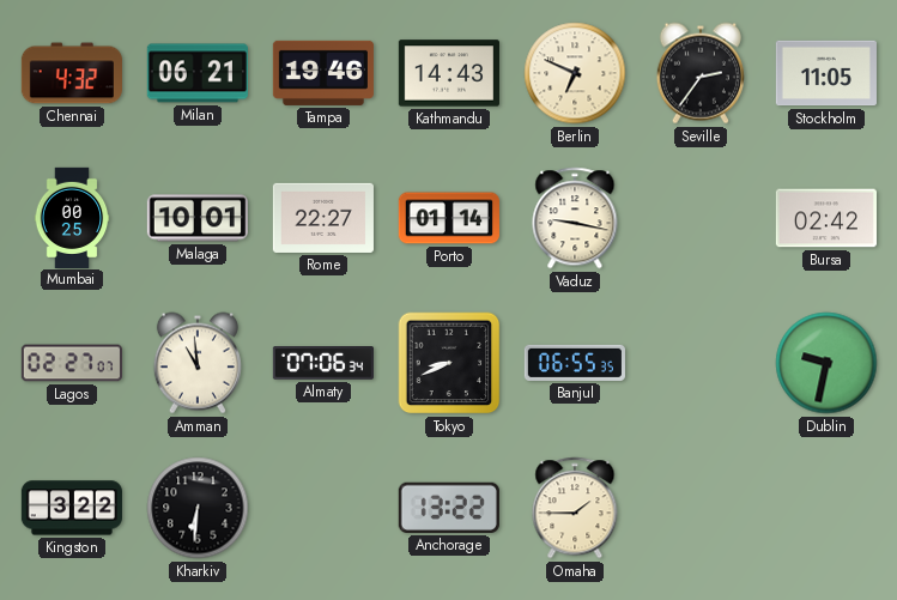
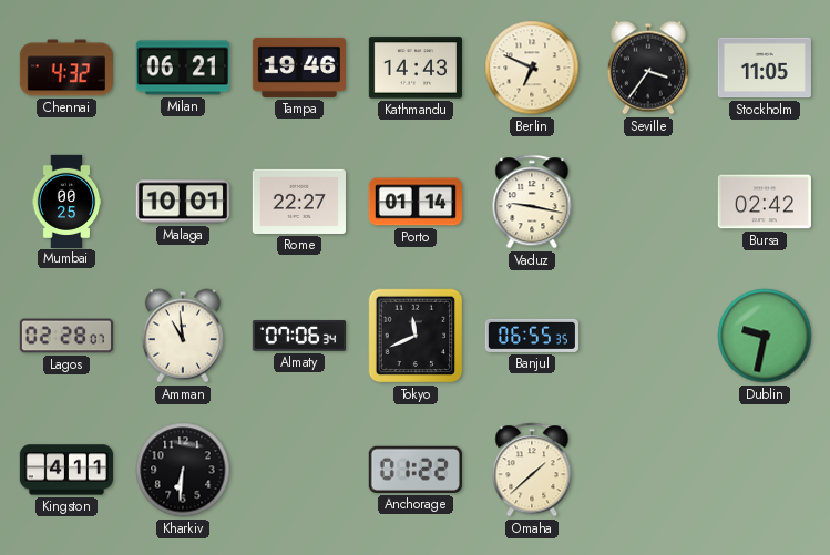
Seville: 2:36 -> 3:36 (648, 68)
Lagos: 02:27 -> 02:28 (65, 336)
Tokyo: 8:41 -> 11:41 (416, 336)
Kingston: 3:22 -> 4:11 (66, 470)
Anchorage: 13:22 -> 01:22 (416, 470)
Omaha: 1:45 -> 1:38 (532, 470)
